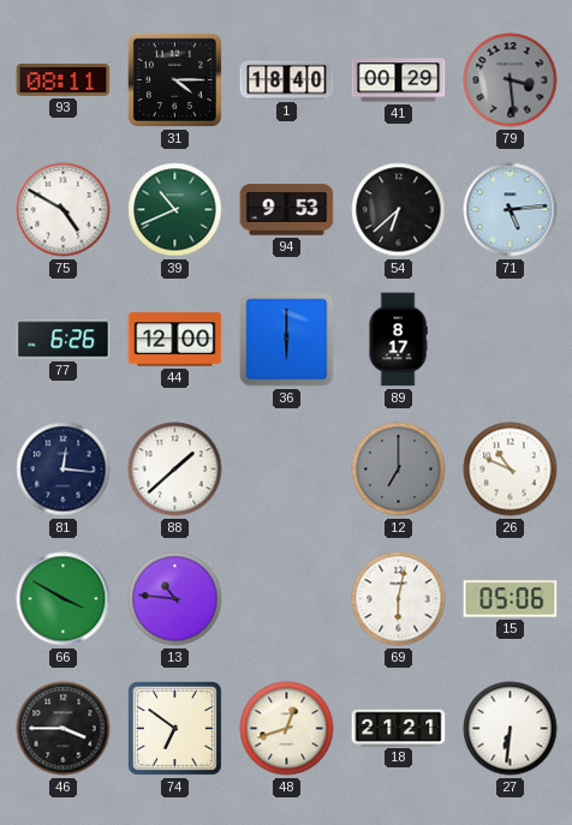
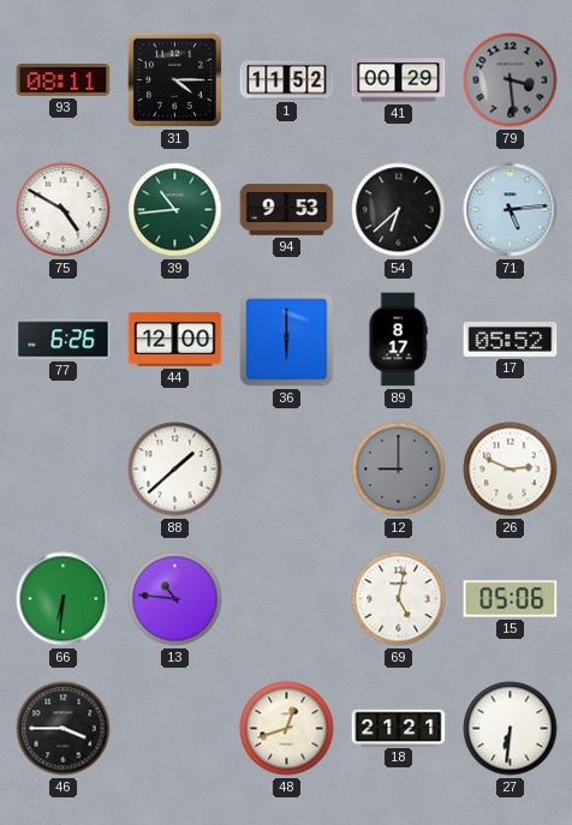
1: 18:40 -> 11:52 (287, 80)
39: 10:41 -> 10:44 (175, 210)
17: none -> 05:52 (511, 339)
81: 12:16 -> none (64, 470)
12: 7:00 -> 9:00 (399, 470)
26: 10:49 -> 2:49 (511, 470)
66: 3:50 -> 6:31 (64, 599)
69: 6:02 -> 5:02 (399, 599)
74: 6:51 -> none (174, 728)
